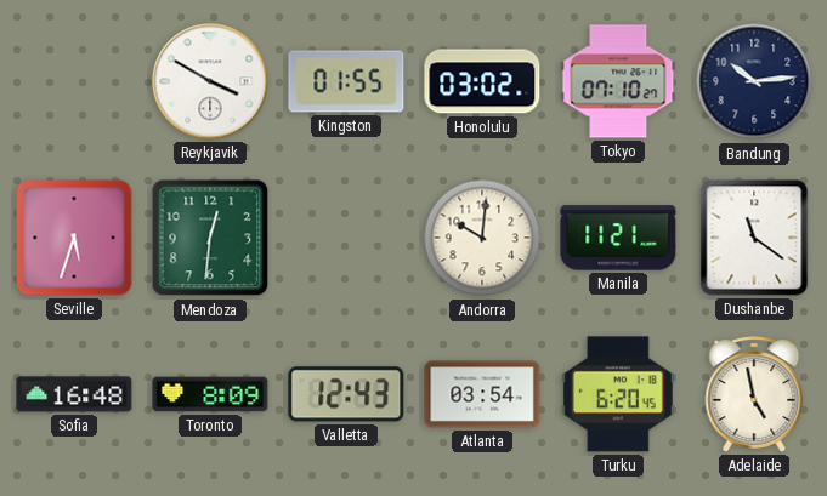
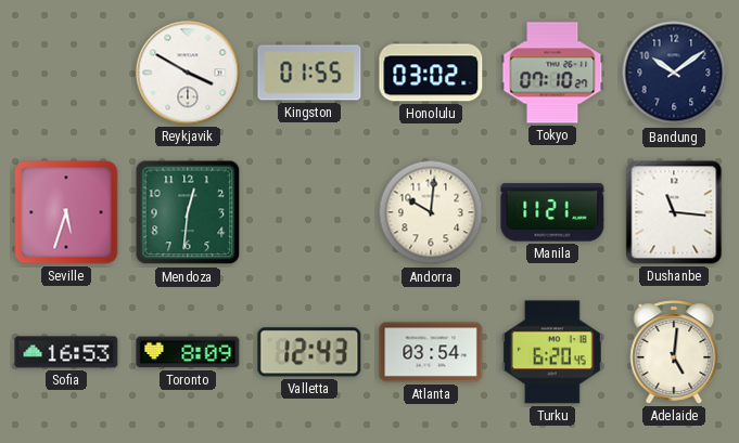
Bandung: 10:14 -> 10:09 (674, 73)
Dushanbe: 11:21 -> 11:16 (674, 212)
Sofia: 16:48 -> 16:53 (66, 352)
Adelaide: 4:58 -> 5:01 (674, 352)
